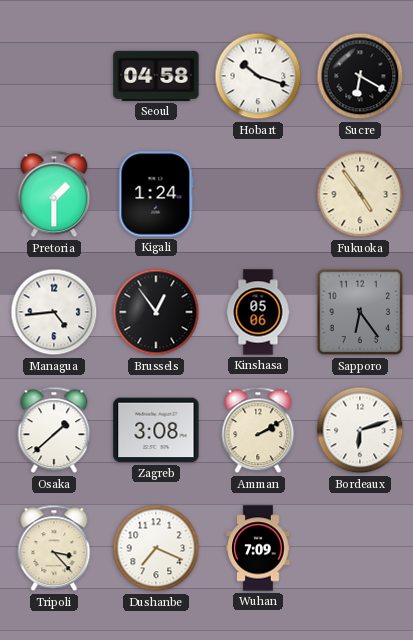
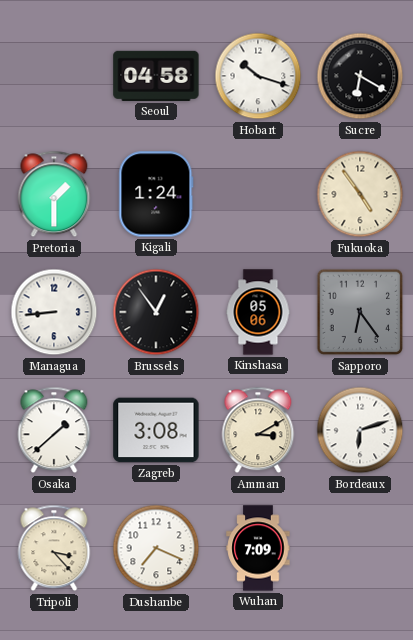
Managua: 4:44 -> 8:44 (54, 312)
Amman: 2:10 -> 3:10 (258, 430)
